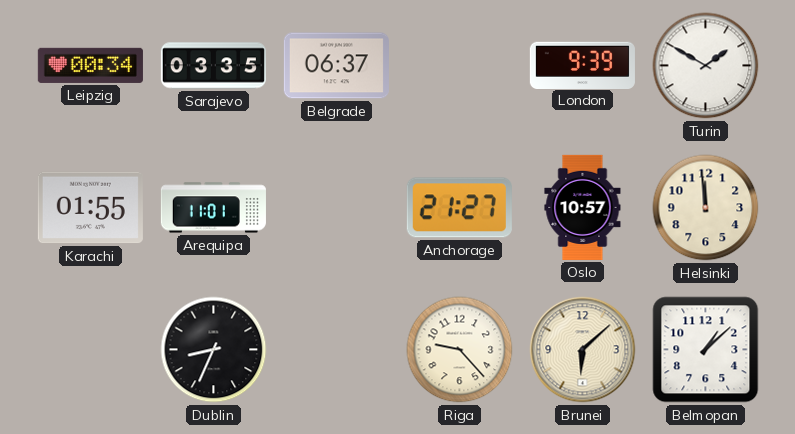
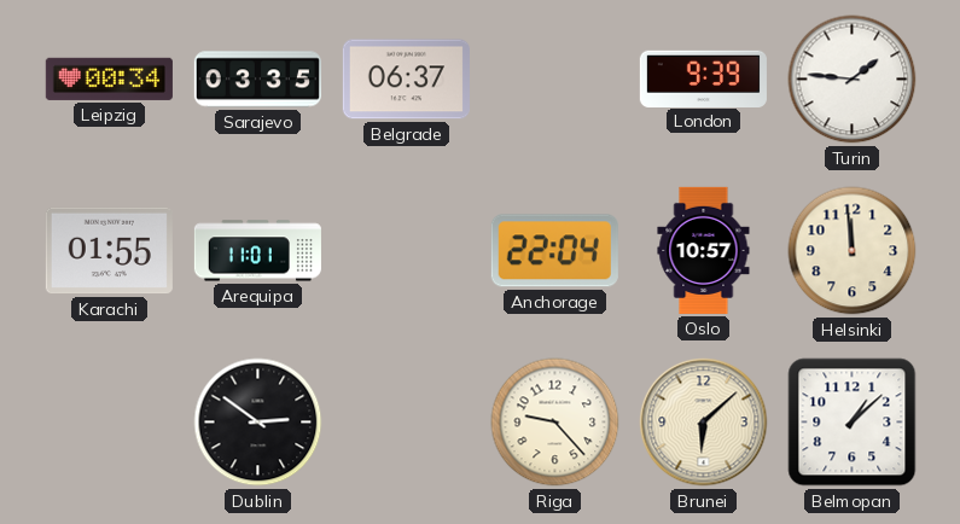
Turin: 1:50 -> 1:46 (853, 80)
Anchorage: 21:27 -> 22:04 (554, 251)
Dublin: 8:34 -> 2:51 (258, 423)
